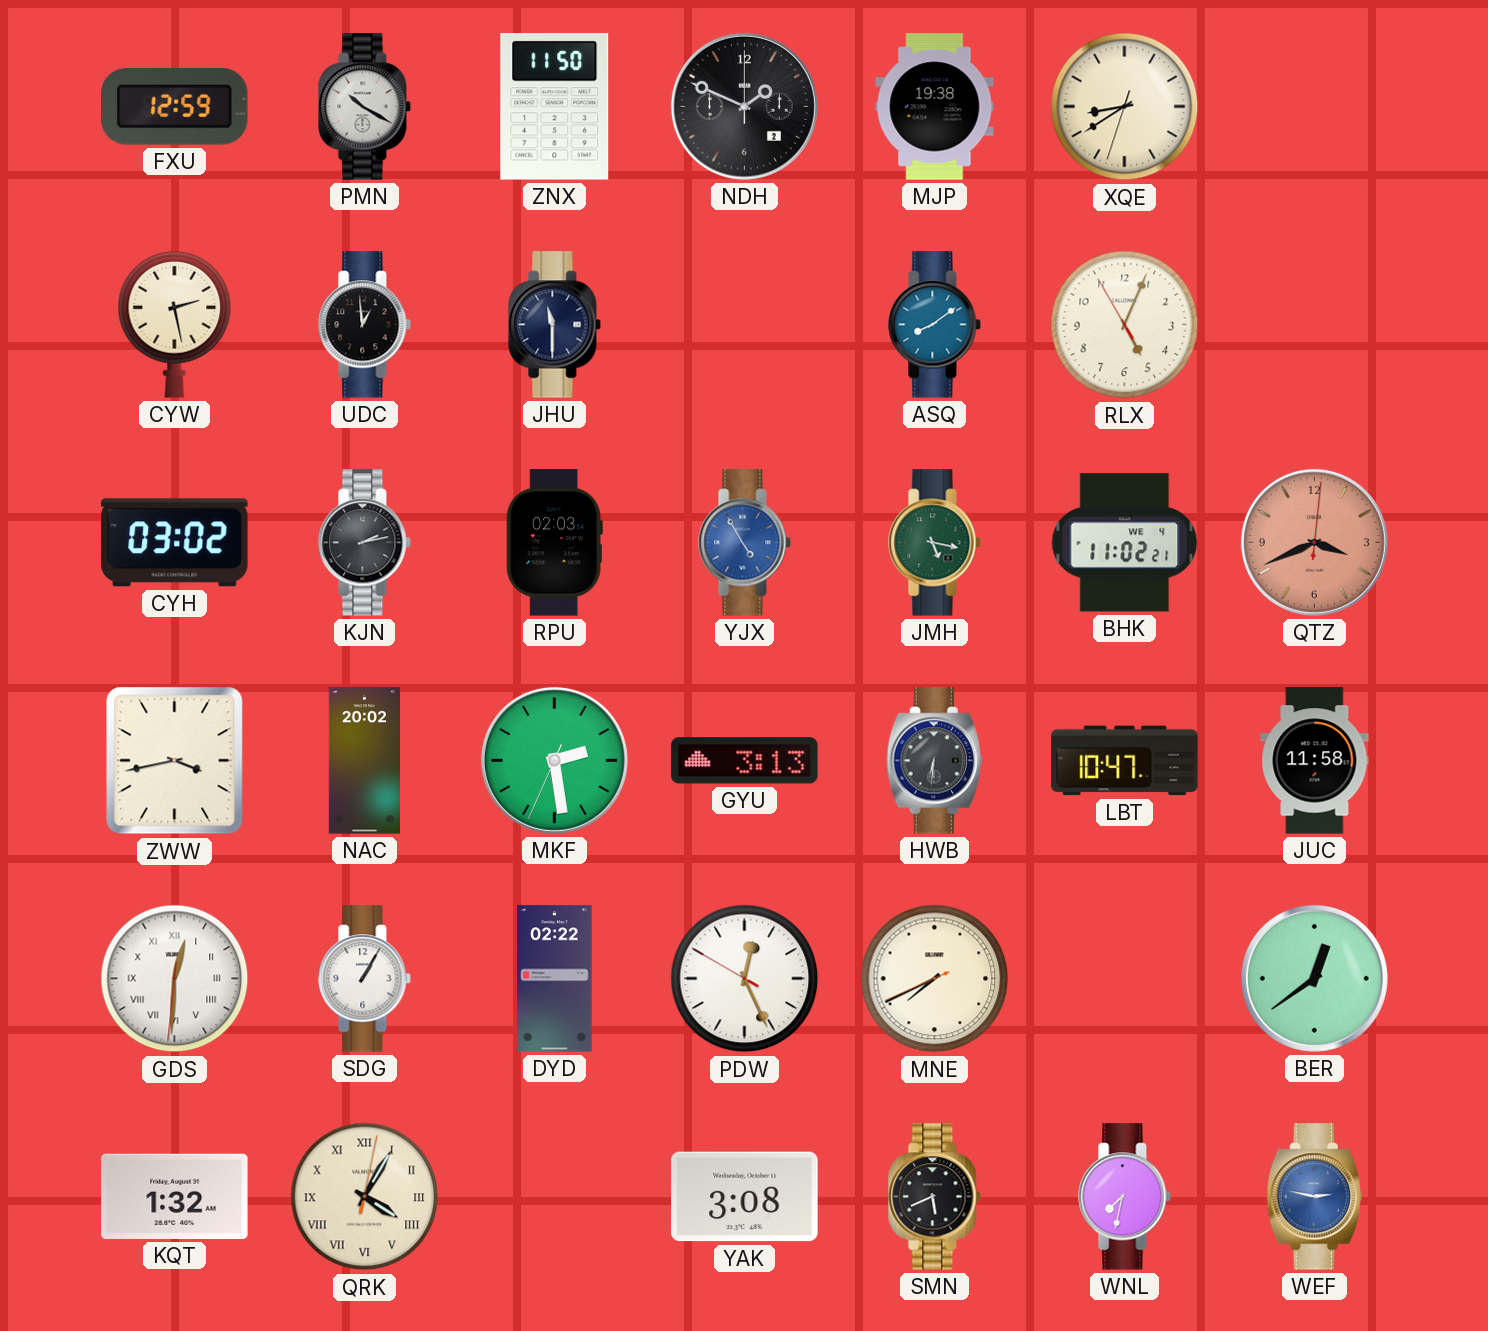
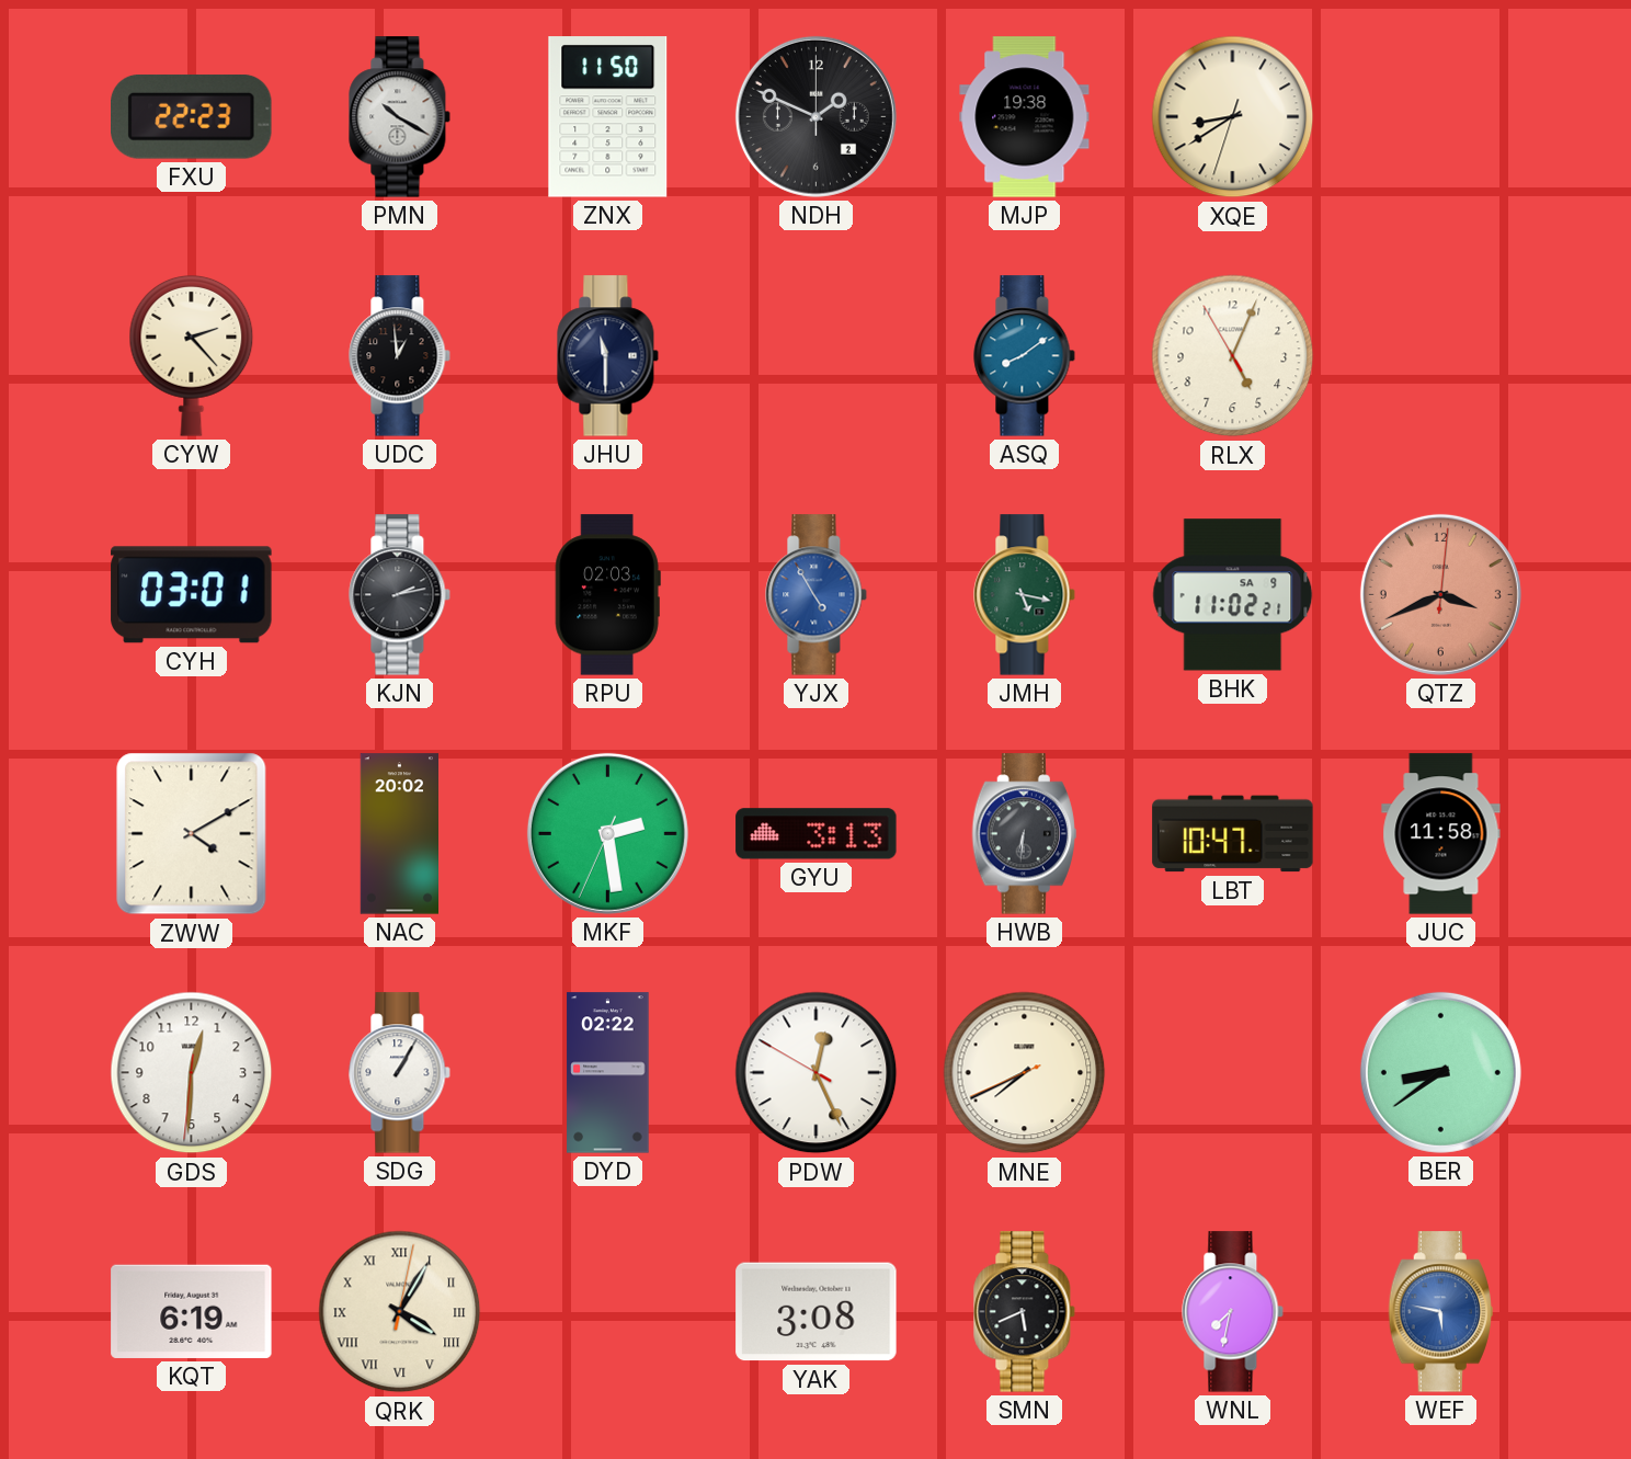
FXU: 12:59 -> 22:23 (192, 116)
CYW: 2:28 -> 2:23 (192, 355)
CYH: 03:02 -> 03:01 (192, 595)
BHK date: WE 4 -> SA 9 (1233, 595)
ZWW: 3:43 -> 4:10 (192, 834)
GDS numerals: Roman -> Arabic (192, 1073)
BER: 12:39 -> 8:39 (1440, 1072)
KQT: 1:32 -> 6:19 (192, 1311)
WEF: 2:47 -> 5:47 (1440, 1312)
